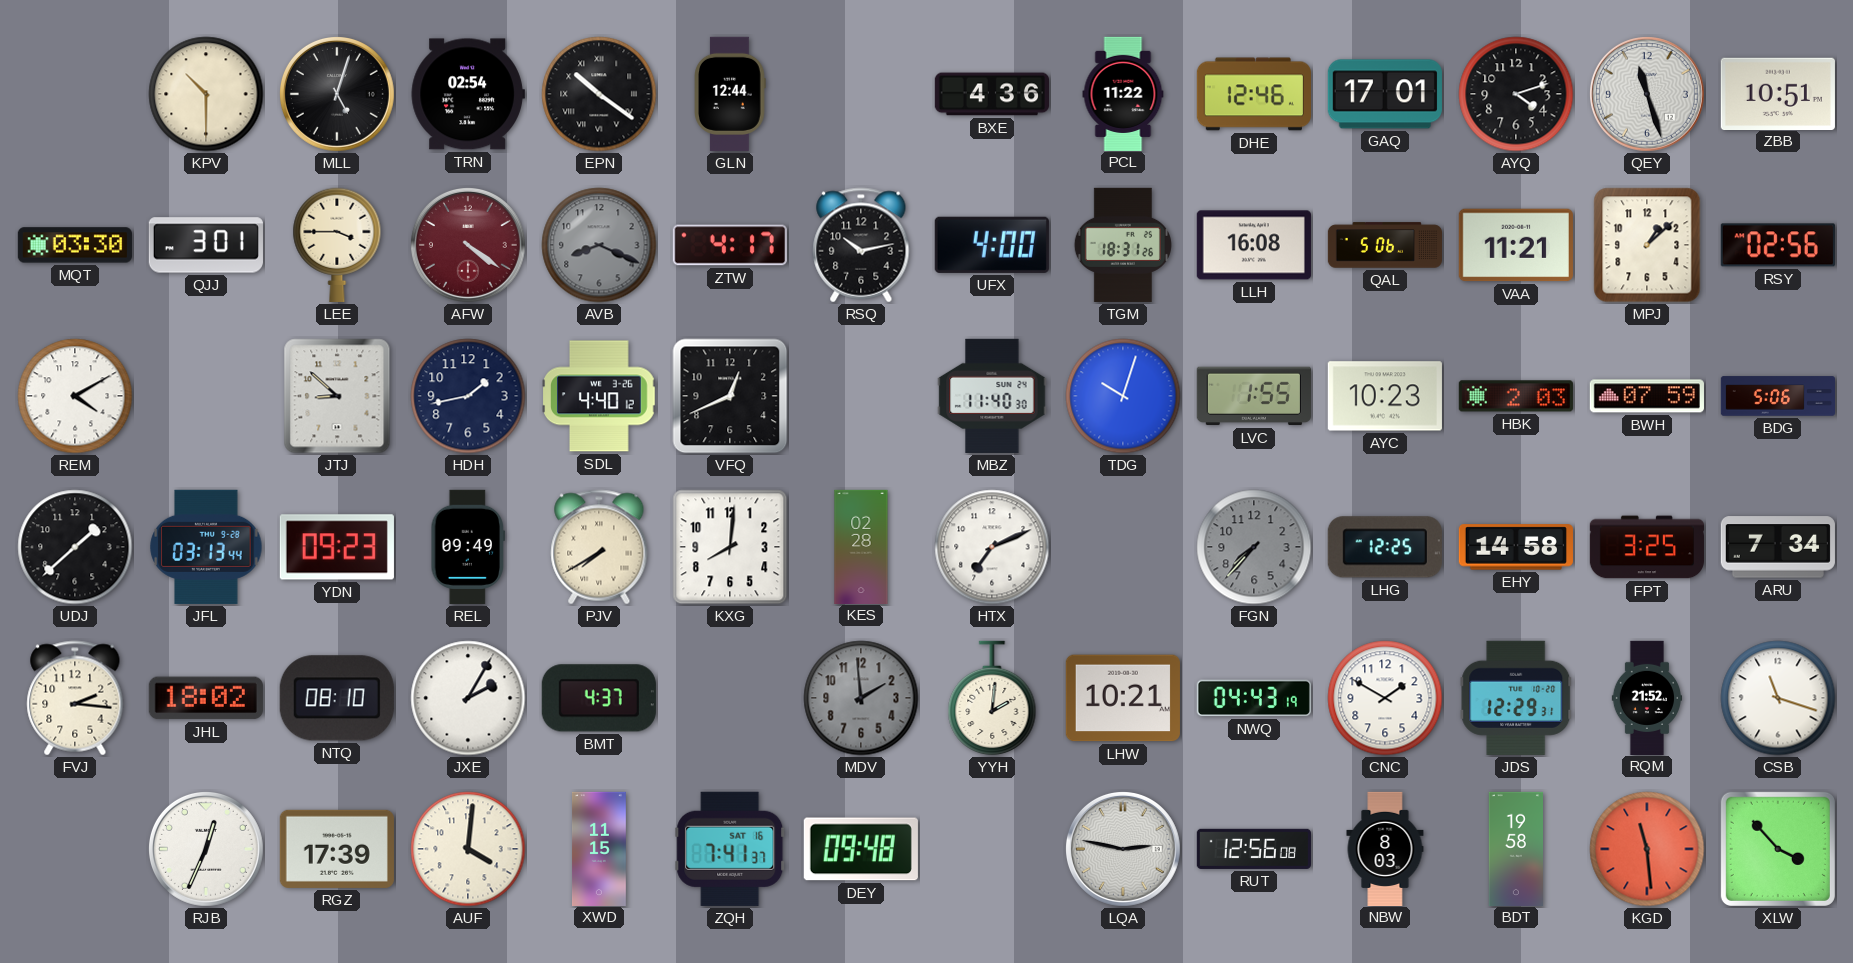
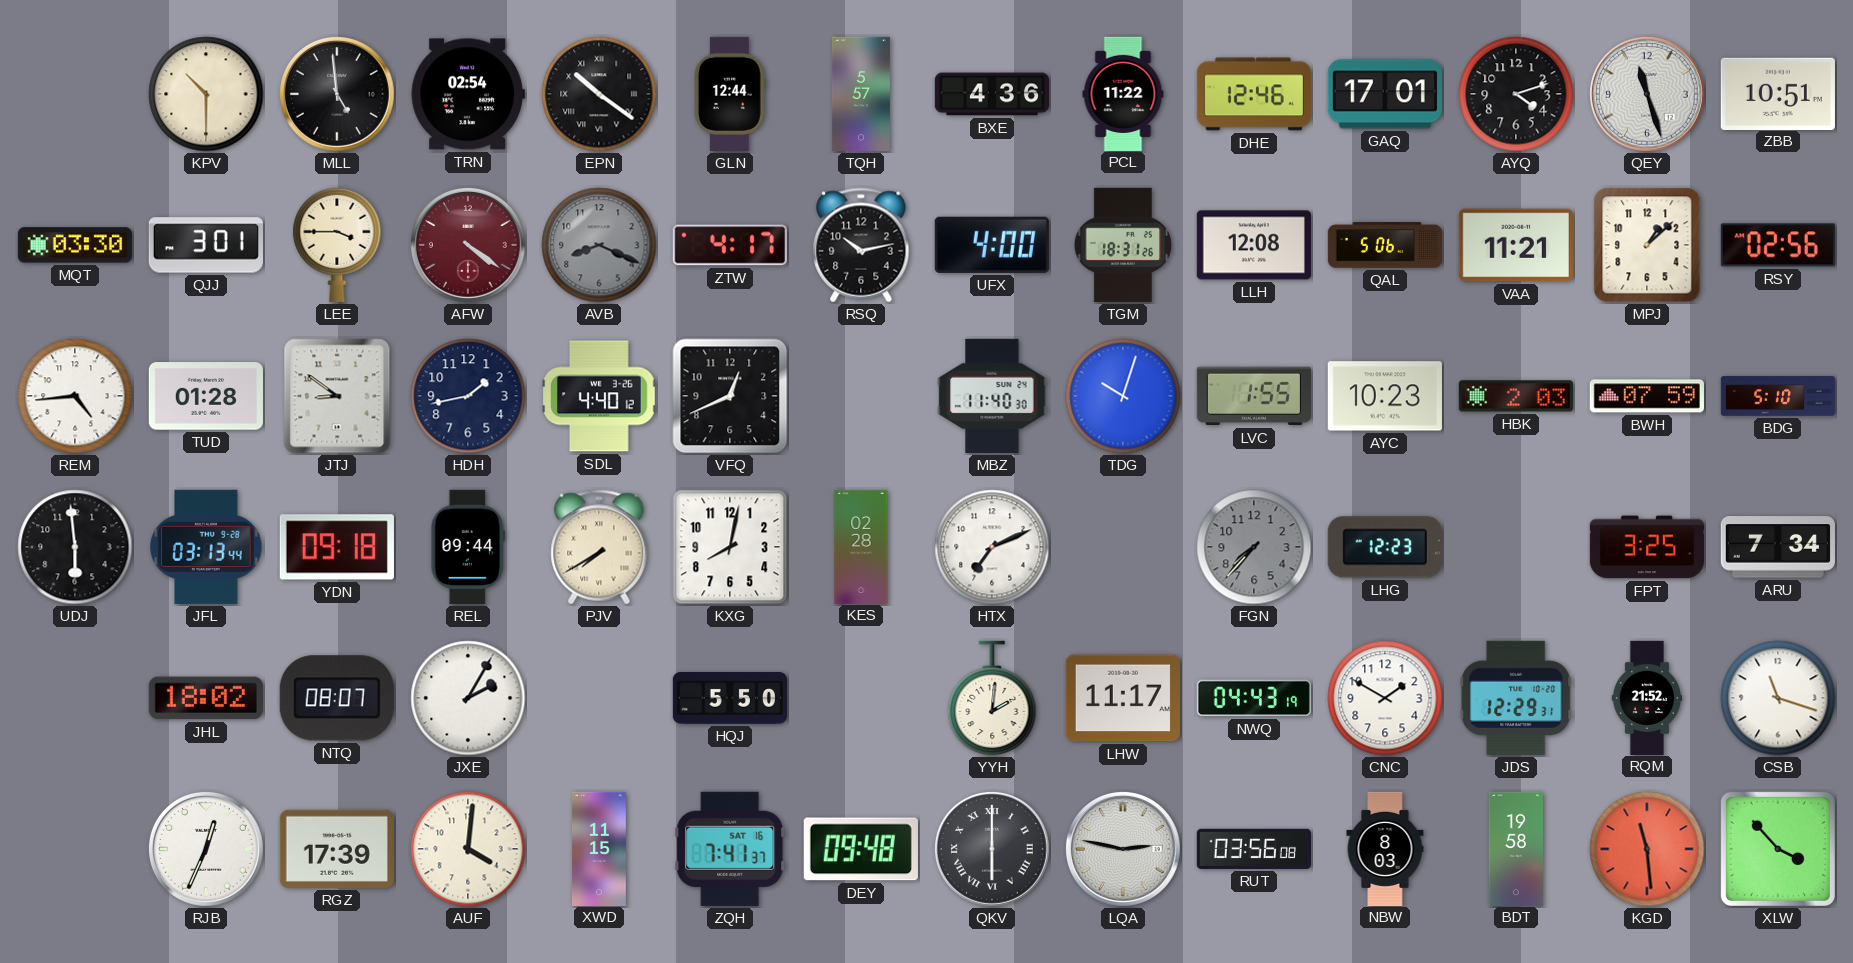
MLL: 5:03 -> 4:59 (337, 94)
TQH: none -> 5:57 (861, 94)
LLH: 16:08 -> 12:08 (1254, 245)
REM: 4:10 -> 4:44 (75, 396)
TUD: none -> 01:28 (206, 396)
JTJ: 8:52 -> 8:51 (337, 396)
BDG: 5:06 -> 5:10 (1777, 396)
UDJ: 1:38 -> 5:59 (75, 547)
YDN: 09:23 -> 09:18 (337, 547)
REL: 09:49 -> 09:44 (468, 547)
KXG: 8:01 -> 8:02 (730, 547)
LHG: 12:25 -> 12:23 (1385, 547)
EHY: 14:58 -> none (1516, 547)
FVJ: 2:16 -> none (75, 698)
NTQ: 08:10 -> 08:07 (337, 698)
BMT: 4:37 -> none (599, 698)
HQJ: none -> 5:50 (730, 698)
MDV: 1:59 -> none (861, 698)
LHW: 10:21 -> 11:17 (1123, 698)
QKV: none -> 6:00 (992, 849)
RUT: 12:56 -> 03:56 (1254, 849)
